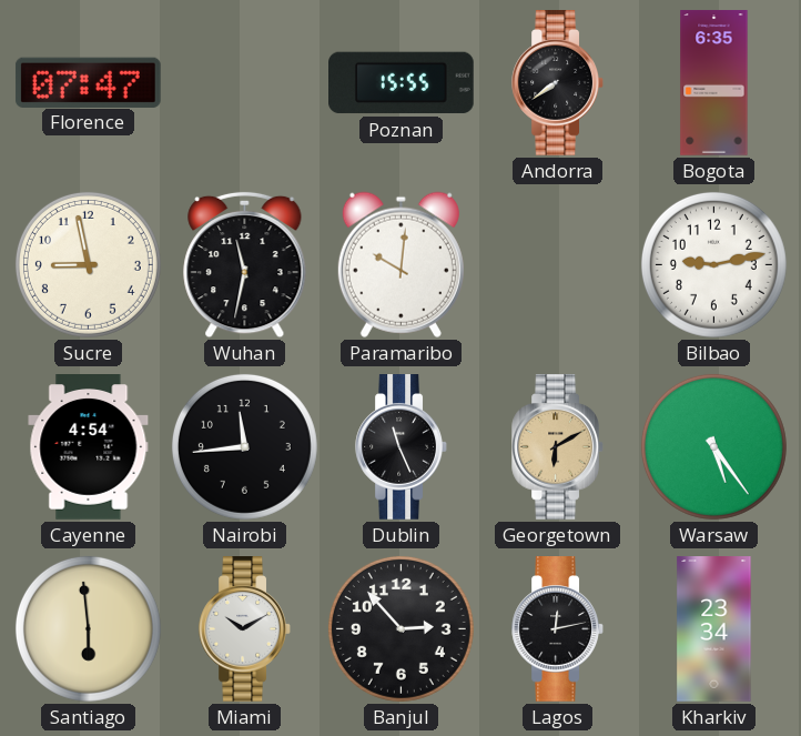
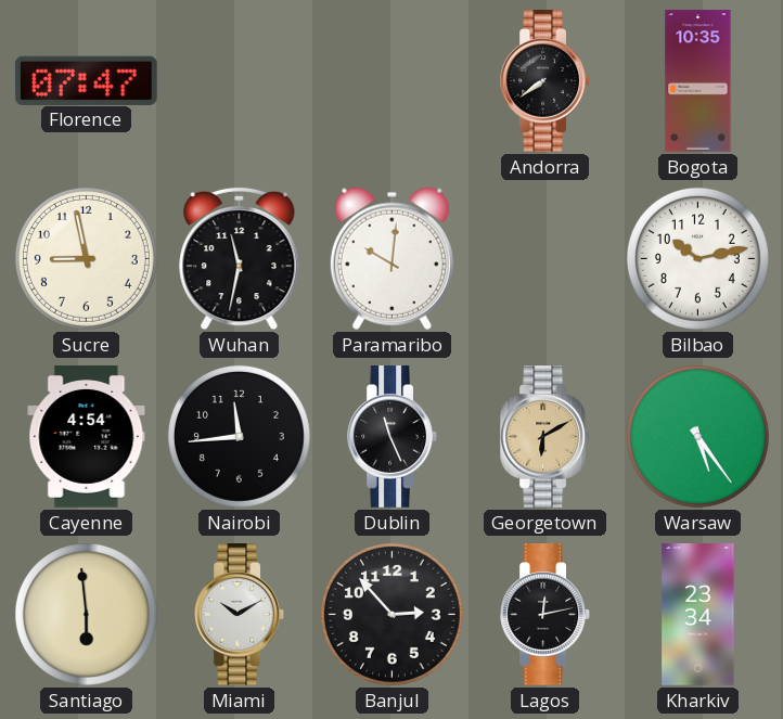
Poznan: 15:55 -> none (402, 83)
Bogota: 6:35 -> 10:35 (698, 81)
Bilbao: 9:13 -> 10:13 (697, 258)
